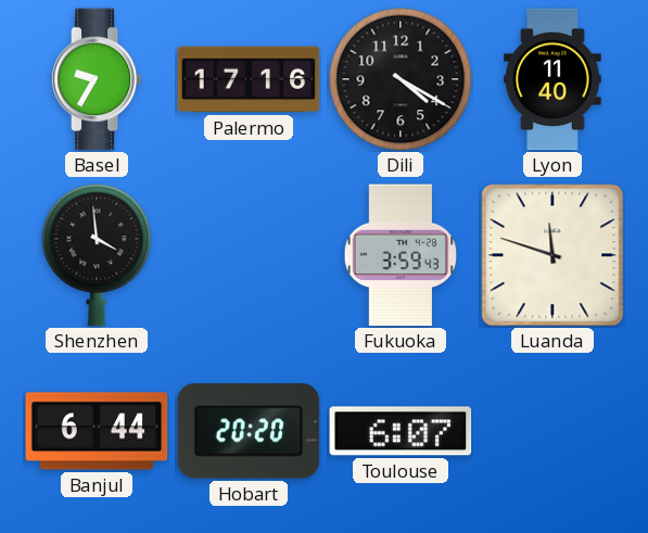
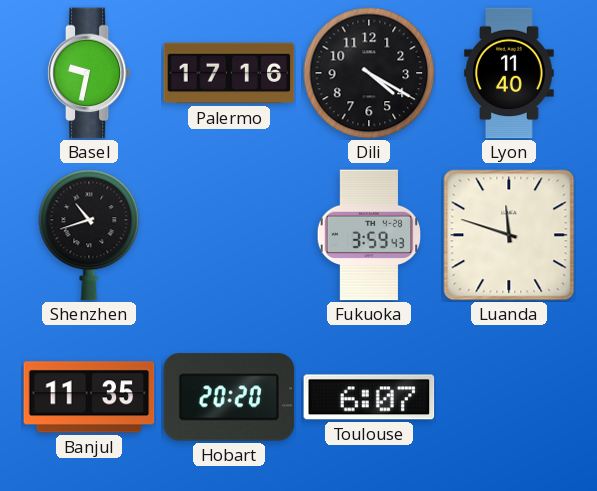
Basel: 9:35 -> 9:32 (89, 73)
Shenzhen: 3:59 -> 10:42 (89, 235)
Banjul: 6:44 -> 11:35 (89, 397)
